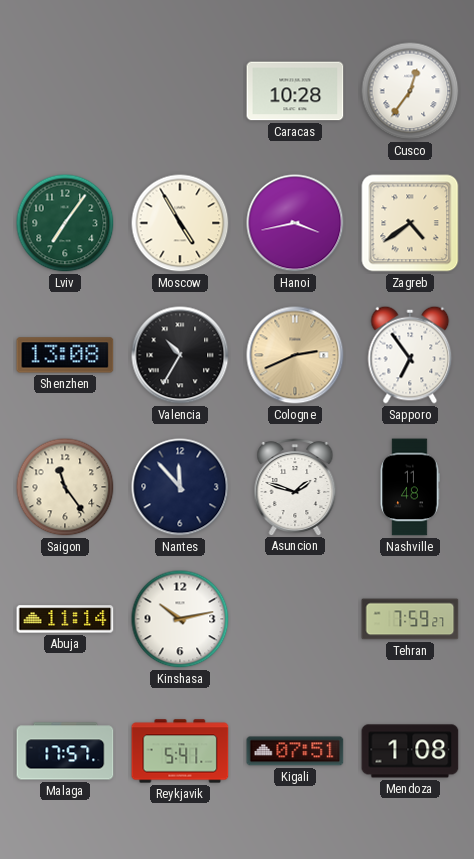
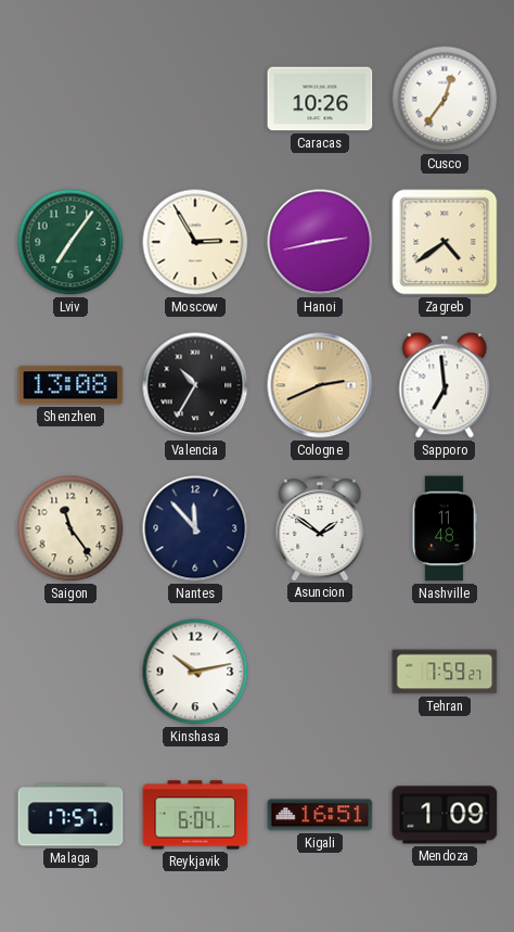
Caracas: 10:28 -> 10:26 (320, 99)
Moscow: 4:55 -> 2:55 (195, 242)
Hanoi: 3:43 -> 2:43 (320, 242)
Sapporo: 6:54 -> 6:59 (445, 385)
Asuncion: 1:48 -> 1:51 (320, 527)
Abuja: 11:14 -> none (65, 619)
Reykjavik: 5:41 -> 6:04 (195, 815)
Kigali: 07:51 -> 16:51 (320, 815)
Mendoza: 1:08 -> 1:09 (445, 815)
